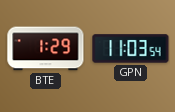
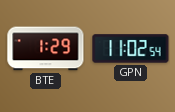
GPN: 11:03 -> 11:02 (131, 49)
